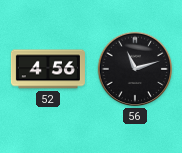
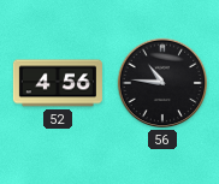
56: 11:12 -> 10:46 (162, 83)
